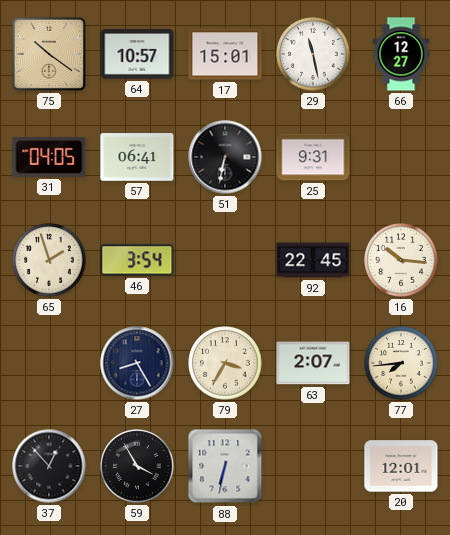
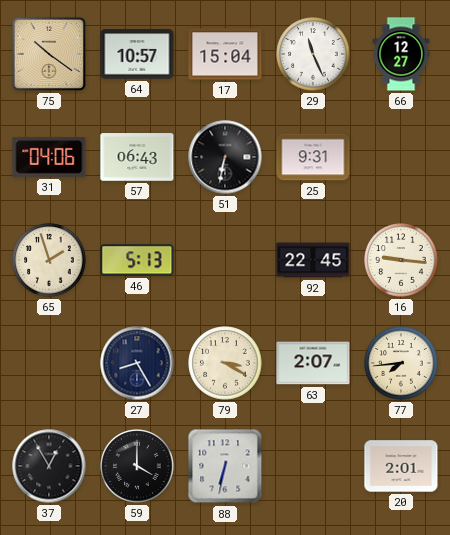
17: 15:01 -> 15:04 (225, 54)
29: 11:28 -> 11:26 (313, 54)
31: 04:05 -> 04:06 (49, 157)
57: 06:41 -> 06:43 (137, 157)
46: 3:54 -> 5:13 (137, 260)
16: 10:16 -> 9:16 (401, 260)
79: 3:35 -> 3:20 (225, 363)
37: 12:53 -> 12:55 (49, 466)
59: 3:55 -> 4:00 (137, 466)
20: 12:01 -> 2:01 (401, 466)
